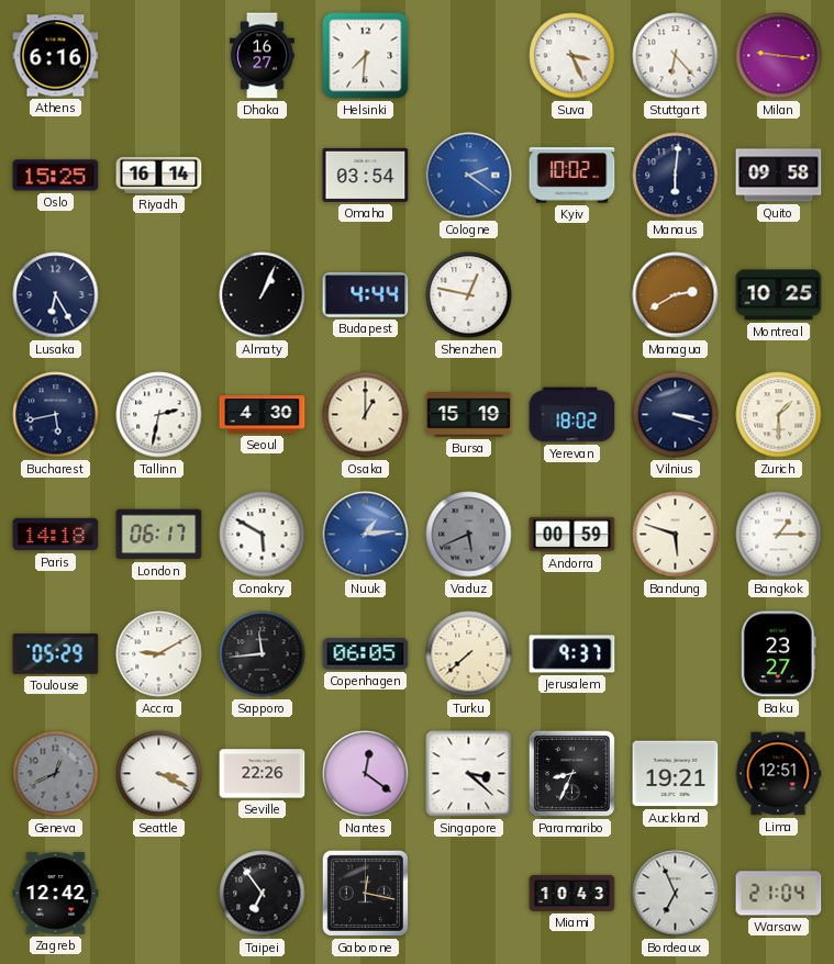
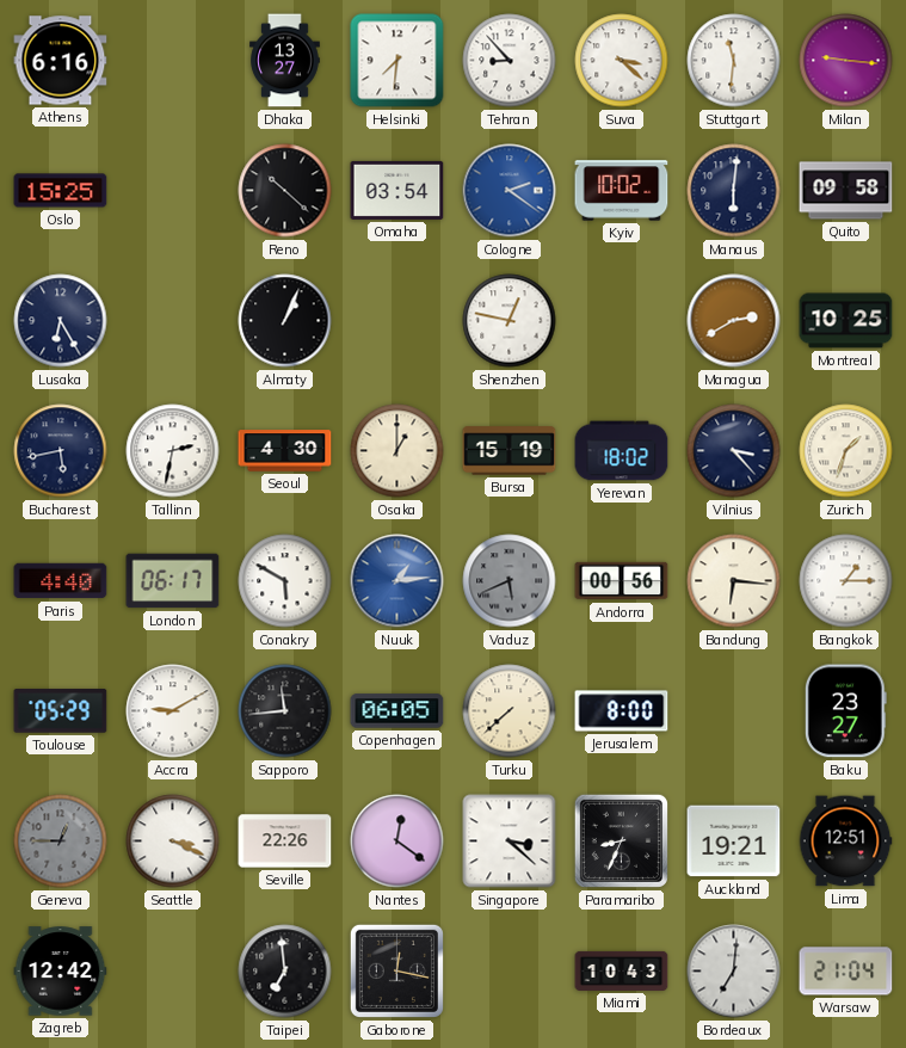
Dhaka: 16:27 -> 13:27 (285, 61)
Tehran: none -> 8:53 (510, 61)
Suva: 3:26 -> 3:22 (622, 61)
Stuttgart: 6:23 -> 11:31 (734, 61)
Riyadh: 16:14 -> none (159, 175)
Reno: none -> 10:22 (285, 191)
Budapest: 4:44 -> none (366, 295)
Vilnius: 3:18 -> 3:23 (734, 451)
Zurich: 1:30 -> 1:33 (846, 451)
Paris: 14:18 -> 4:40 (61, 581)
Andorra: 00:59 -> 00:56 (622, 581)
Bandung: 5:48 -> 6:16 (734, 581)
Jerusalem: 9:37 -> 8:00 (622, 711)
Geneva: 12:41 -> 12:45 (61, 842)
Taipei: 6:54 -> 6:59 (285, 972)
Bordeaux: 6:56 -> 7:01 (734, 972)
